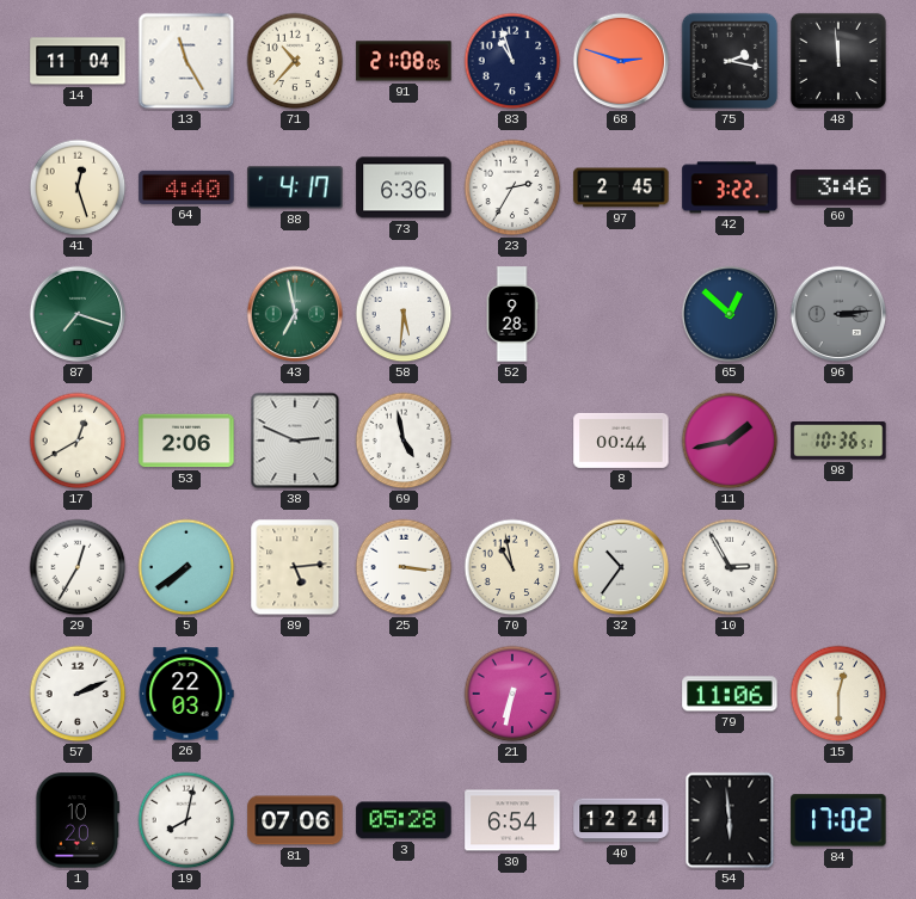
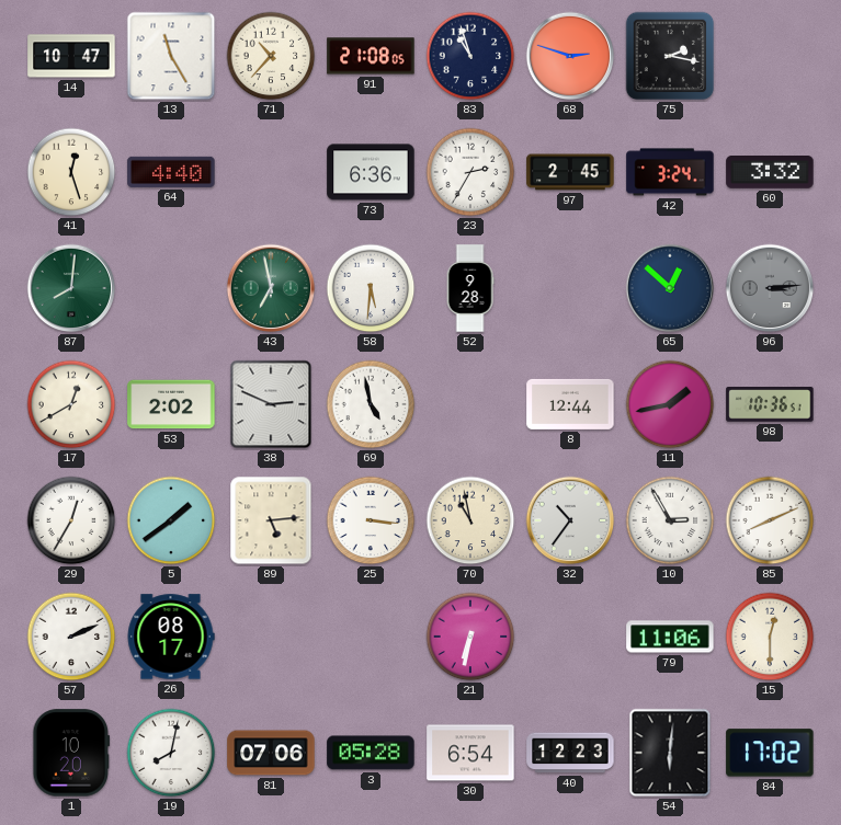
14: 11:04 -> 10:47 (71, 56)
48: 11:59 -> none (838, 61)
88: 4:17 -> none (295, 187)
42: 3:22 -> 3:24 (670, 172)
60: 3:46 -> 3:32 (770, 173)
87: 7:18 -> 8:01 (71, 288)
53: 2:06 -> 2:02 (171, 404)
8: 00:44 -> 12:44 (570, 404)
5: 7:39 -> 1:39 (171, 520)
85: none -> 8:11 (770, 520)
26: 22:03 -> 08:17 (171, 637)
40: 12:24 -> 12:23 (570, 753)
54: 5:59 -> 6:01 (670, 753)
